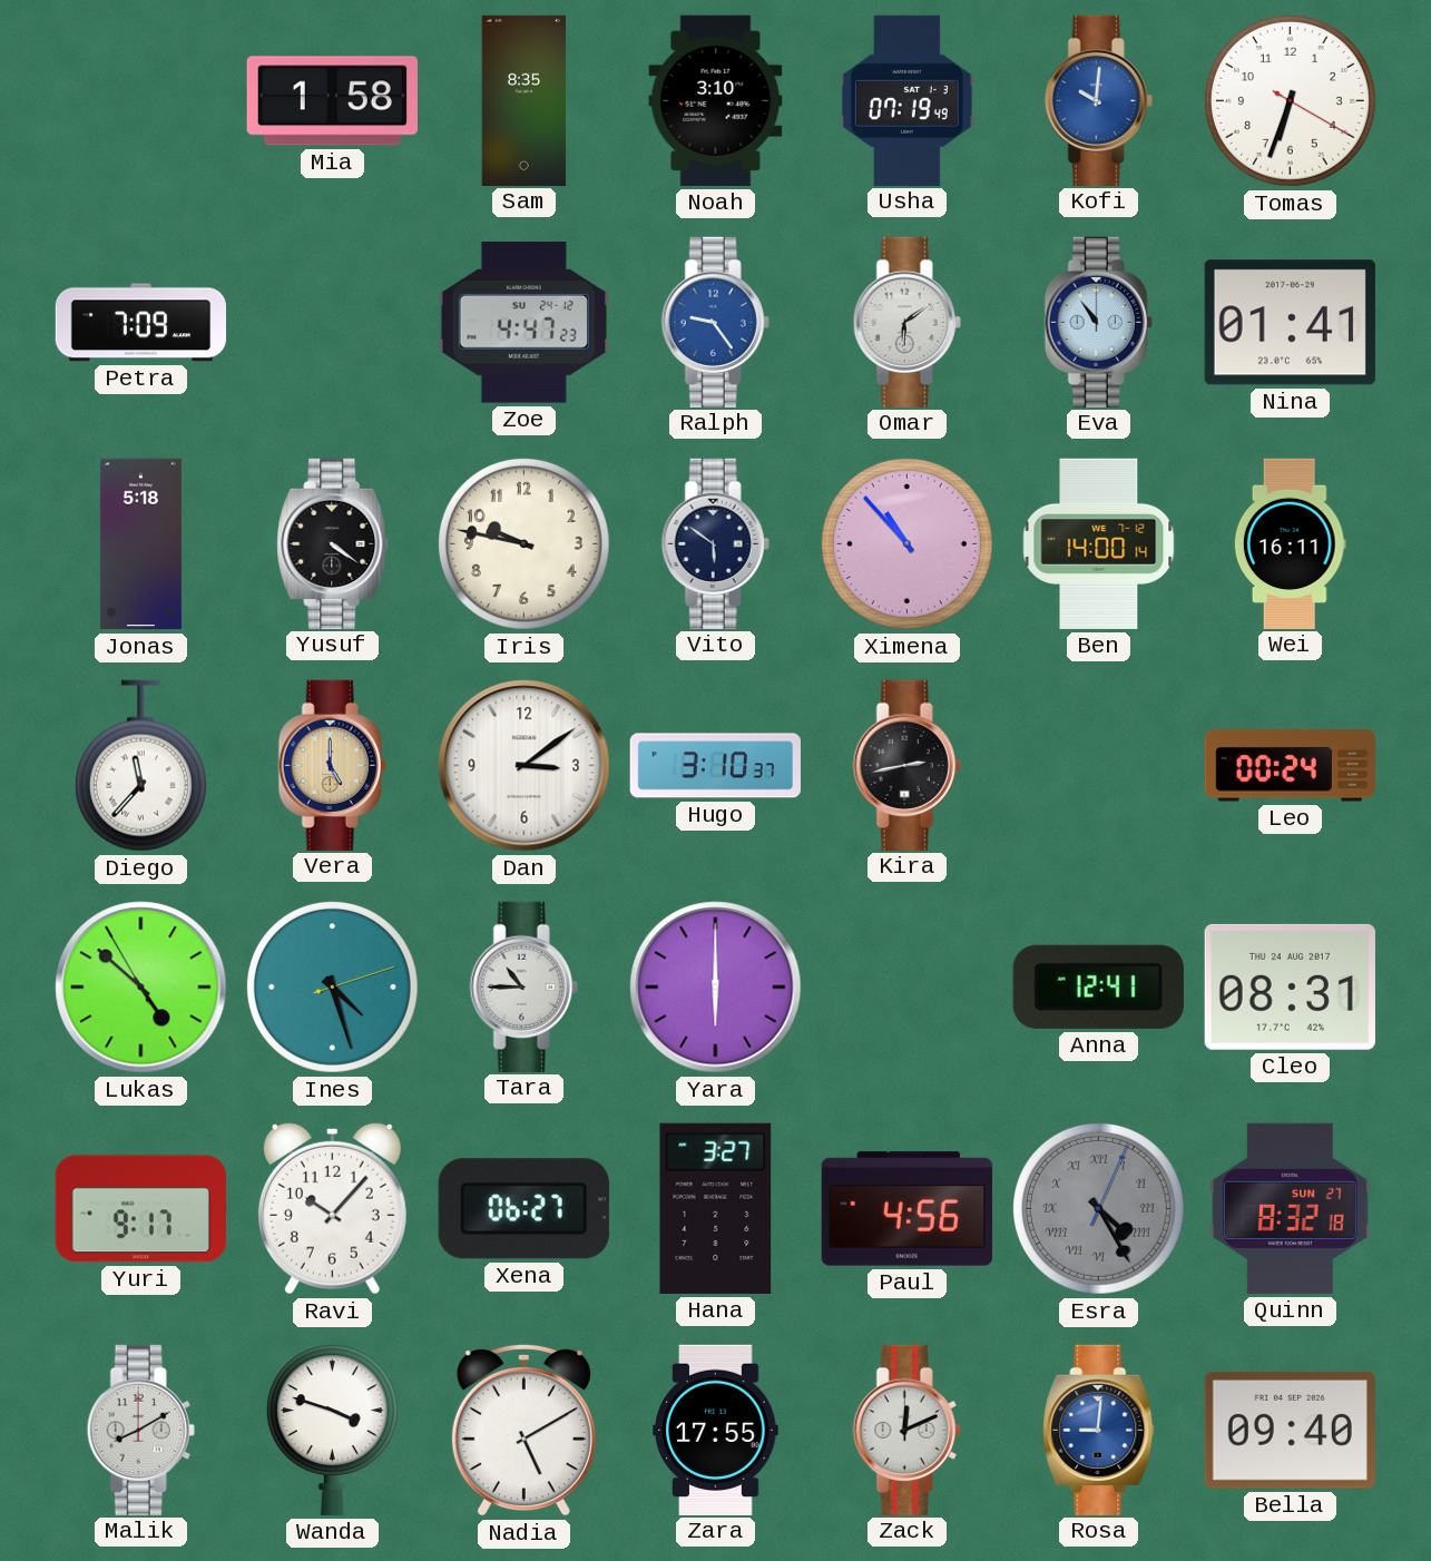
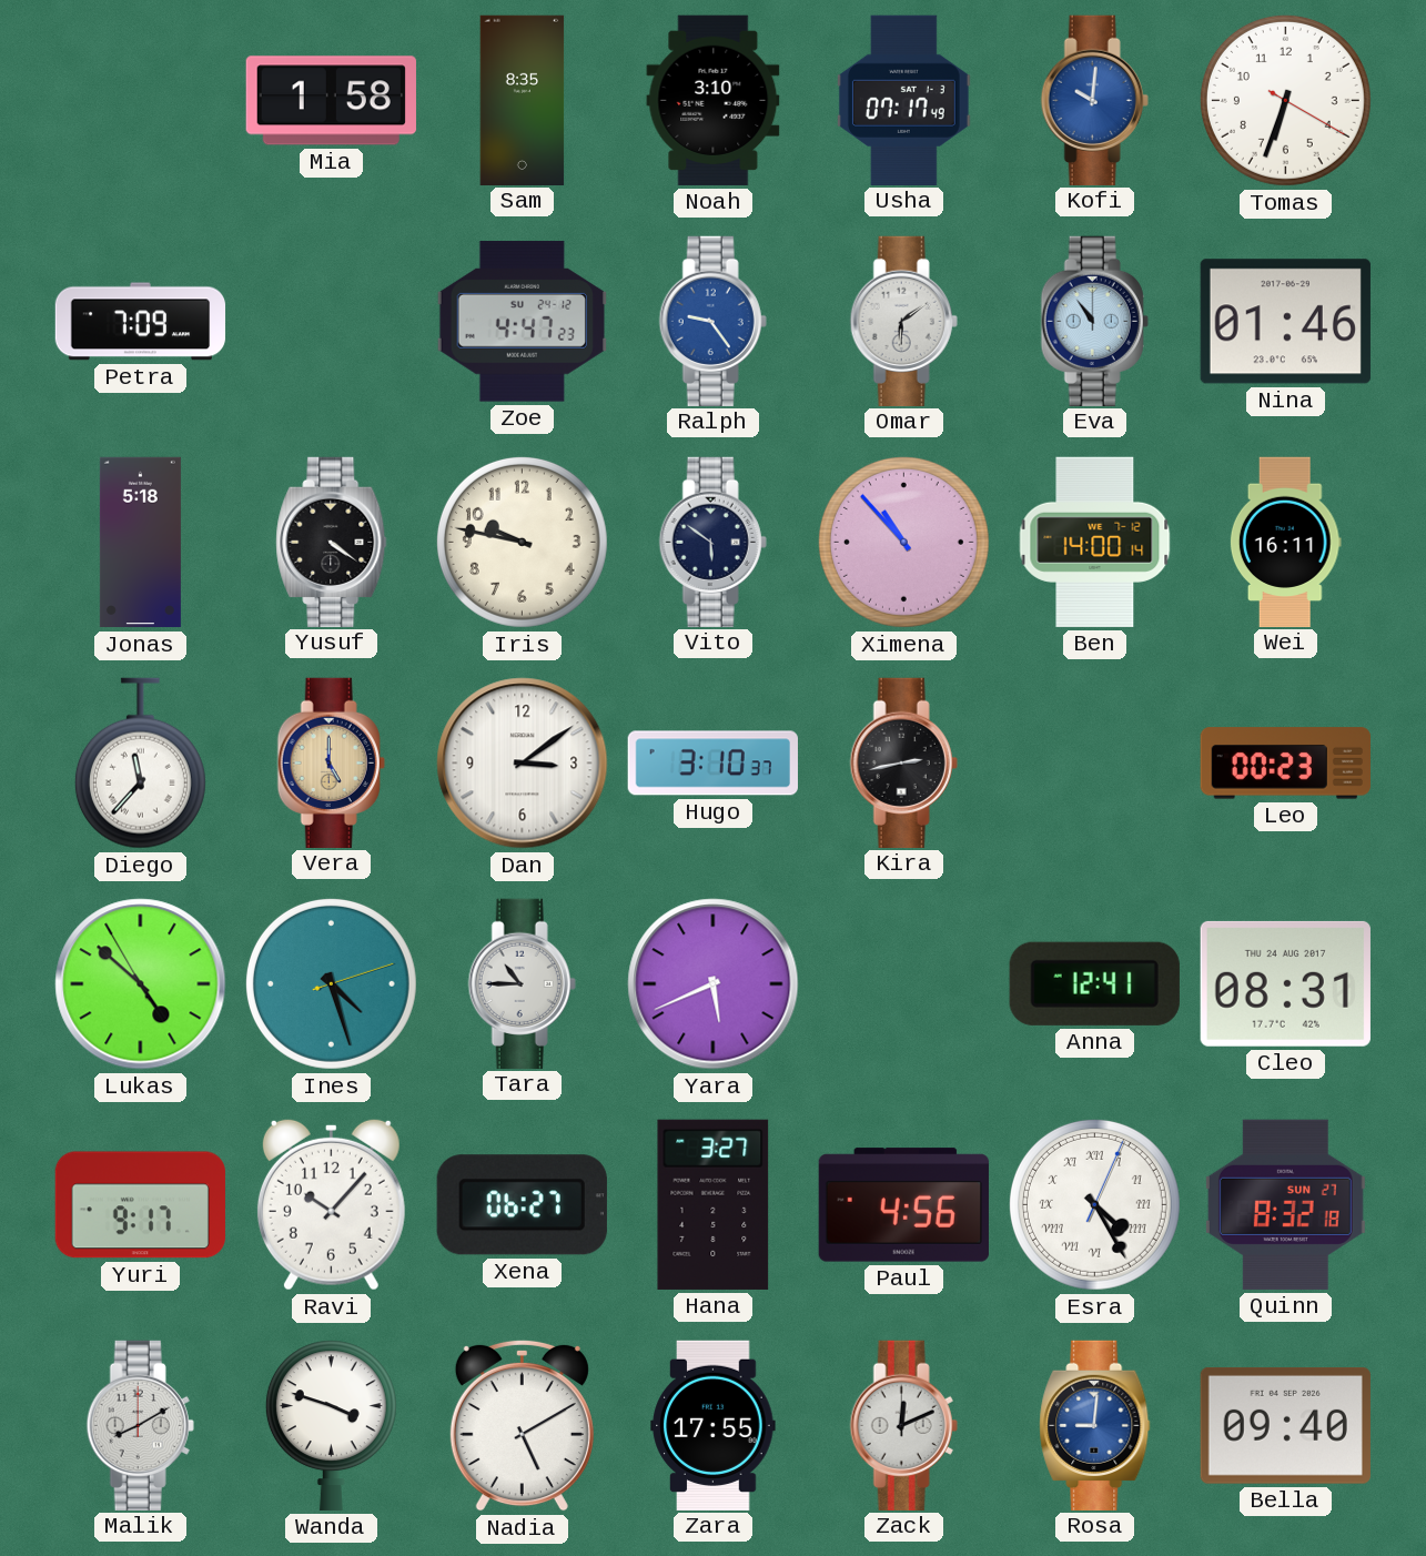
Usha: 07:19 -> 07:17 (903, 100)
Nina: 01:41 -> 01:46 (1285, 322)
Leo: 00:24 -> 00:23 (1285, 764)
Yara: 6:00 -> 5:41 (714, 984)
Esra dial: grey -> white (1094, 1204)
